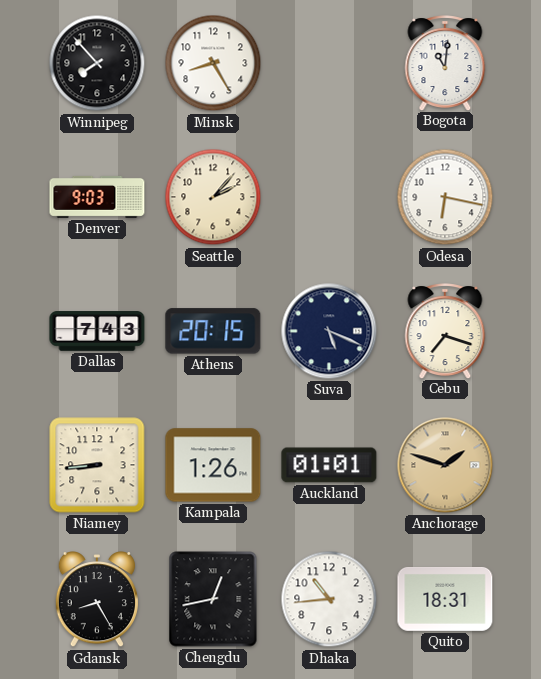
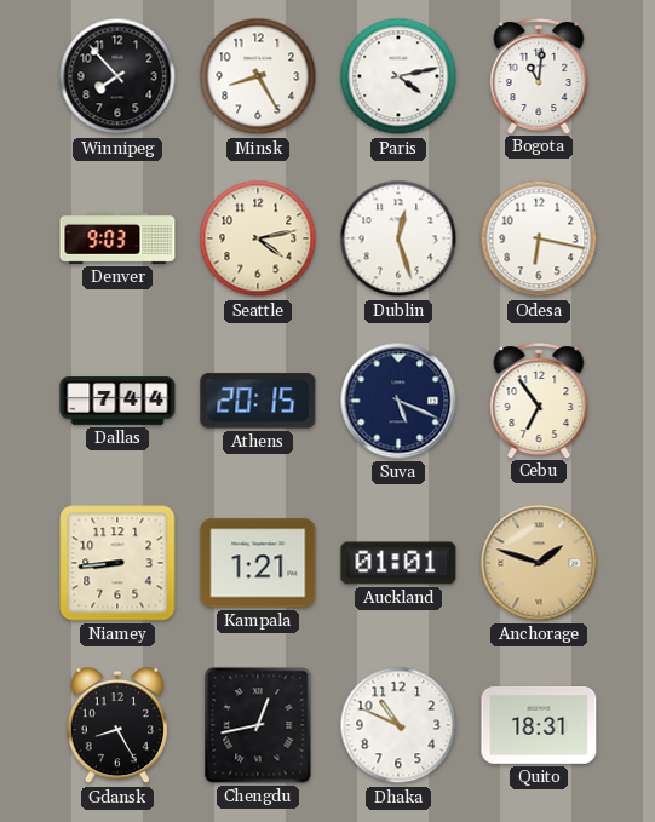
Paris: none -> 4:13 (398, 76)
Seattle: 2:07 -> 4:13 (258, 238)
Dublin: none -> 12:27 (398, 238)
Dallas: 7:43 -> 7:44 (117, 401)
Cebu: 7:18 -> 6:54 (539, 401)
Kampala: 1:26 -> 1:21 (258, 563)
Dhaka: 10:44 -> 10:49 (398, 725)
